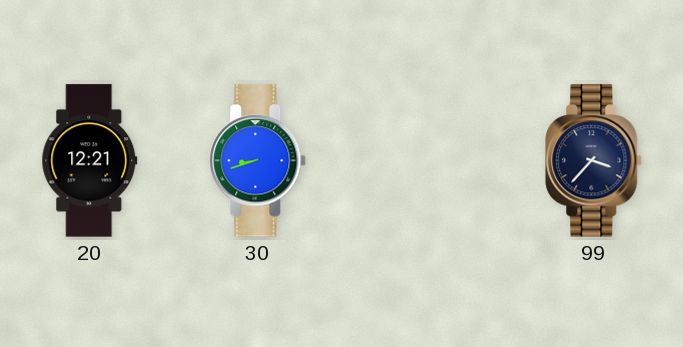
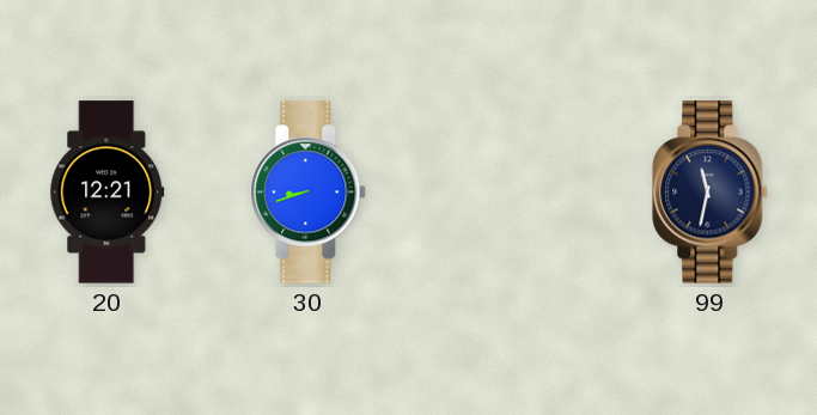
99: 3:37 -> 11:32 (711, 193)
